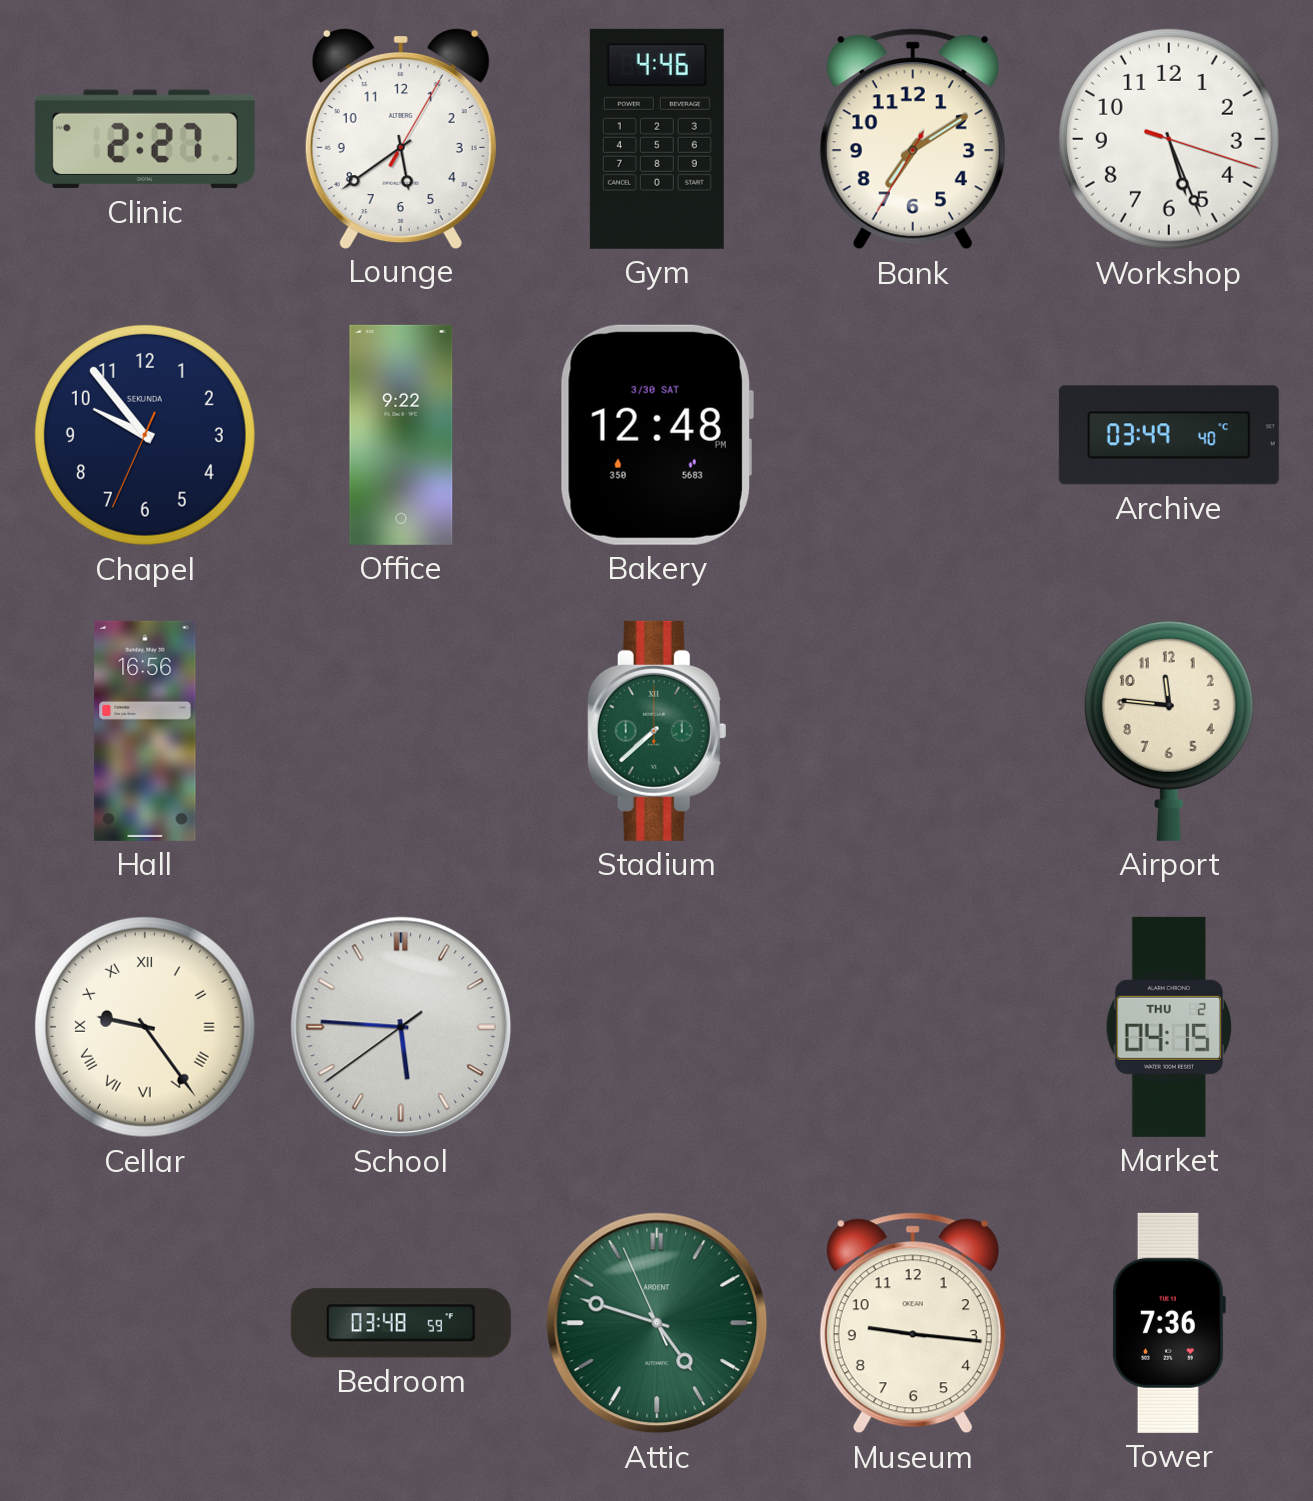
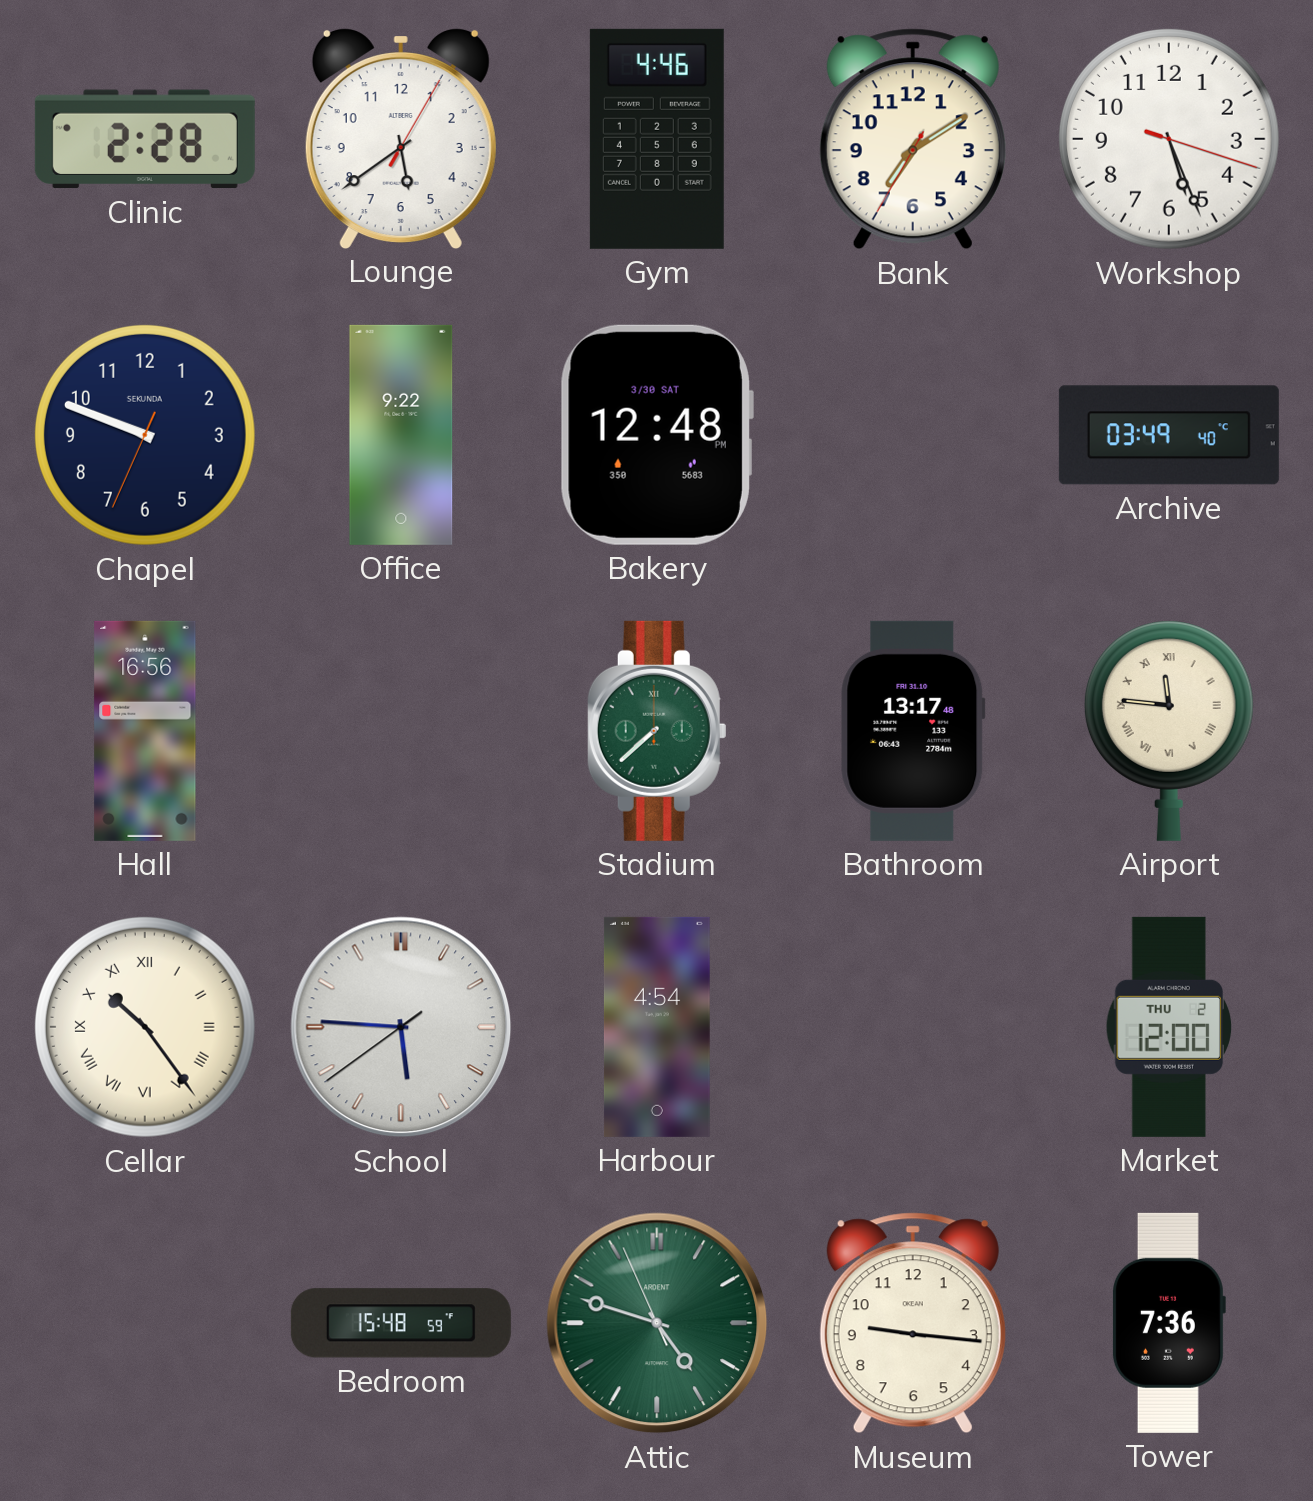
Clinic: 2:27 -> 2:28 (145, 139)
Chapel: 9:53 -> 9:48 (145, 435)
Bathroom: none -> 13:17 (913, 731)
Airport numerals: Arabic -> Roman (1169, 731)
Cellar: 9:24 -> 10:24 (145, 1027)
Harbour: none -> 4:54 (657, 1027)
Market: 04:15 -> 12:00 (1169, 1027)
Bedroom: 03:48 -> 15:48 (401, 1323)
